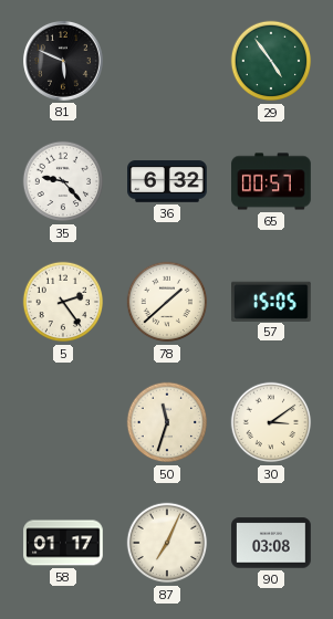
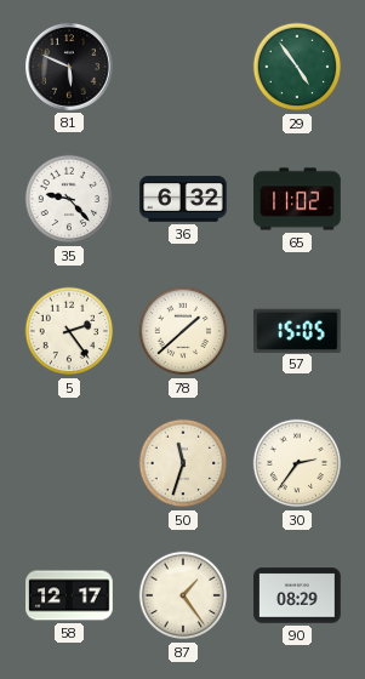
65: 00:57 -> 11:02 (297, 199)
30: 3:09 -> 2:36 (297, 463)
58: 01:17 -> 12:17 (69, 595)
87: 7:04 -> 1:24 (183, 595)
90: 03:08 -> 08:29 (297, 595)
